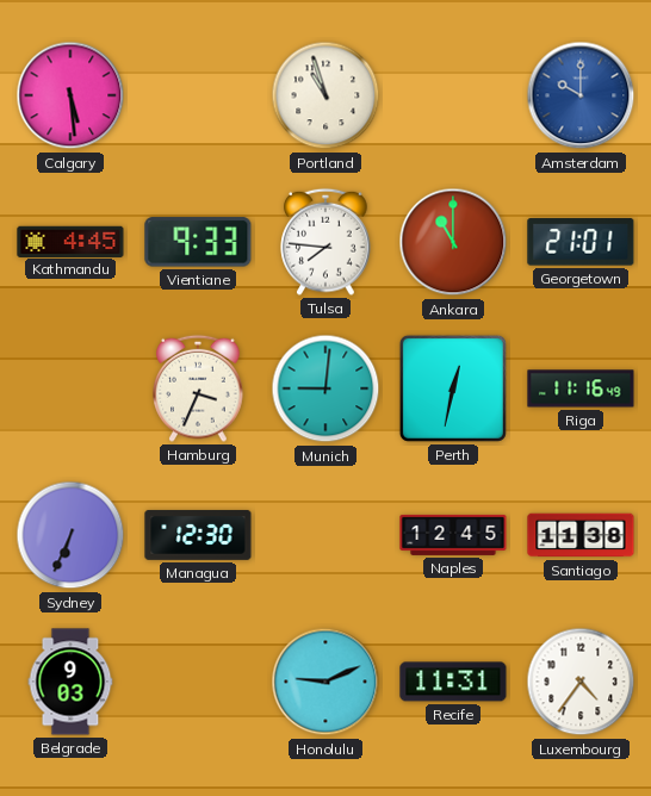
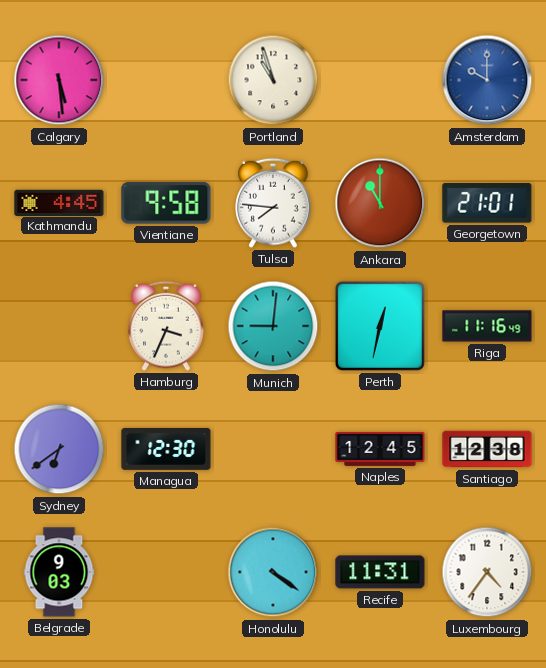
Vientiane: 9:33 -> 9:58 (166, 203)
Sydney: 6:34 -> 6:39 (59, 449)
Santiago: 11:38 -> 12:38 (487, 449)
Honolulu: 9:11 -> 4:21 (273, 572)
